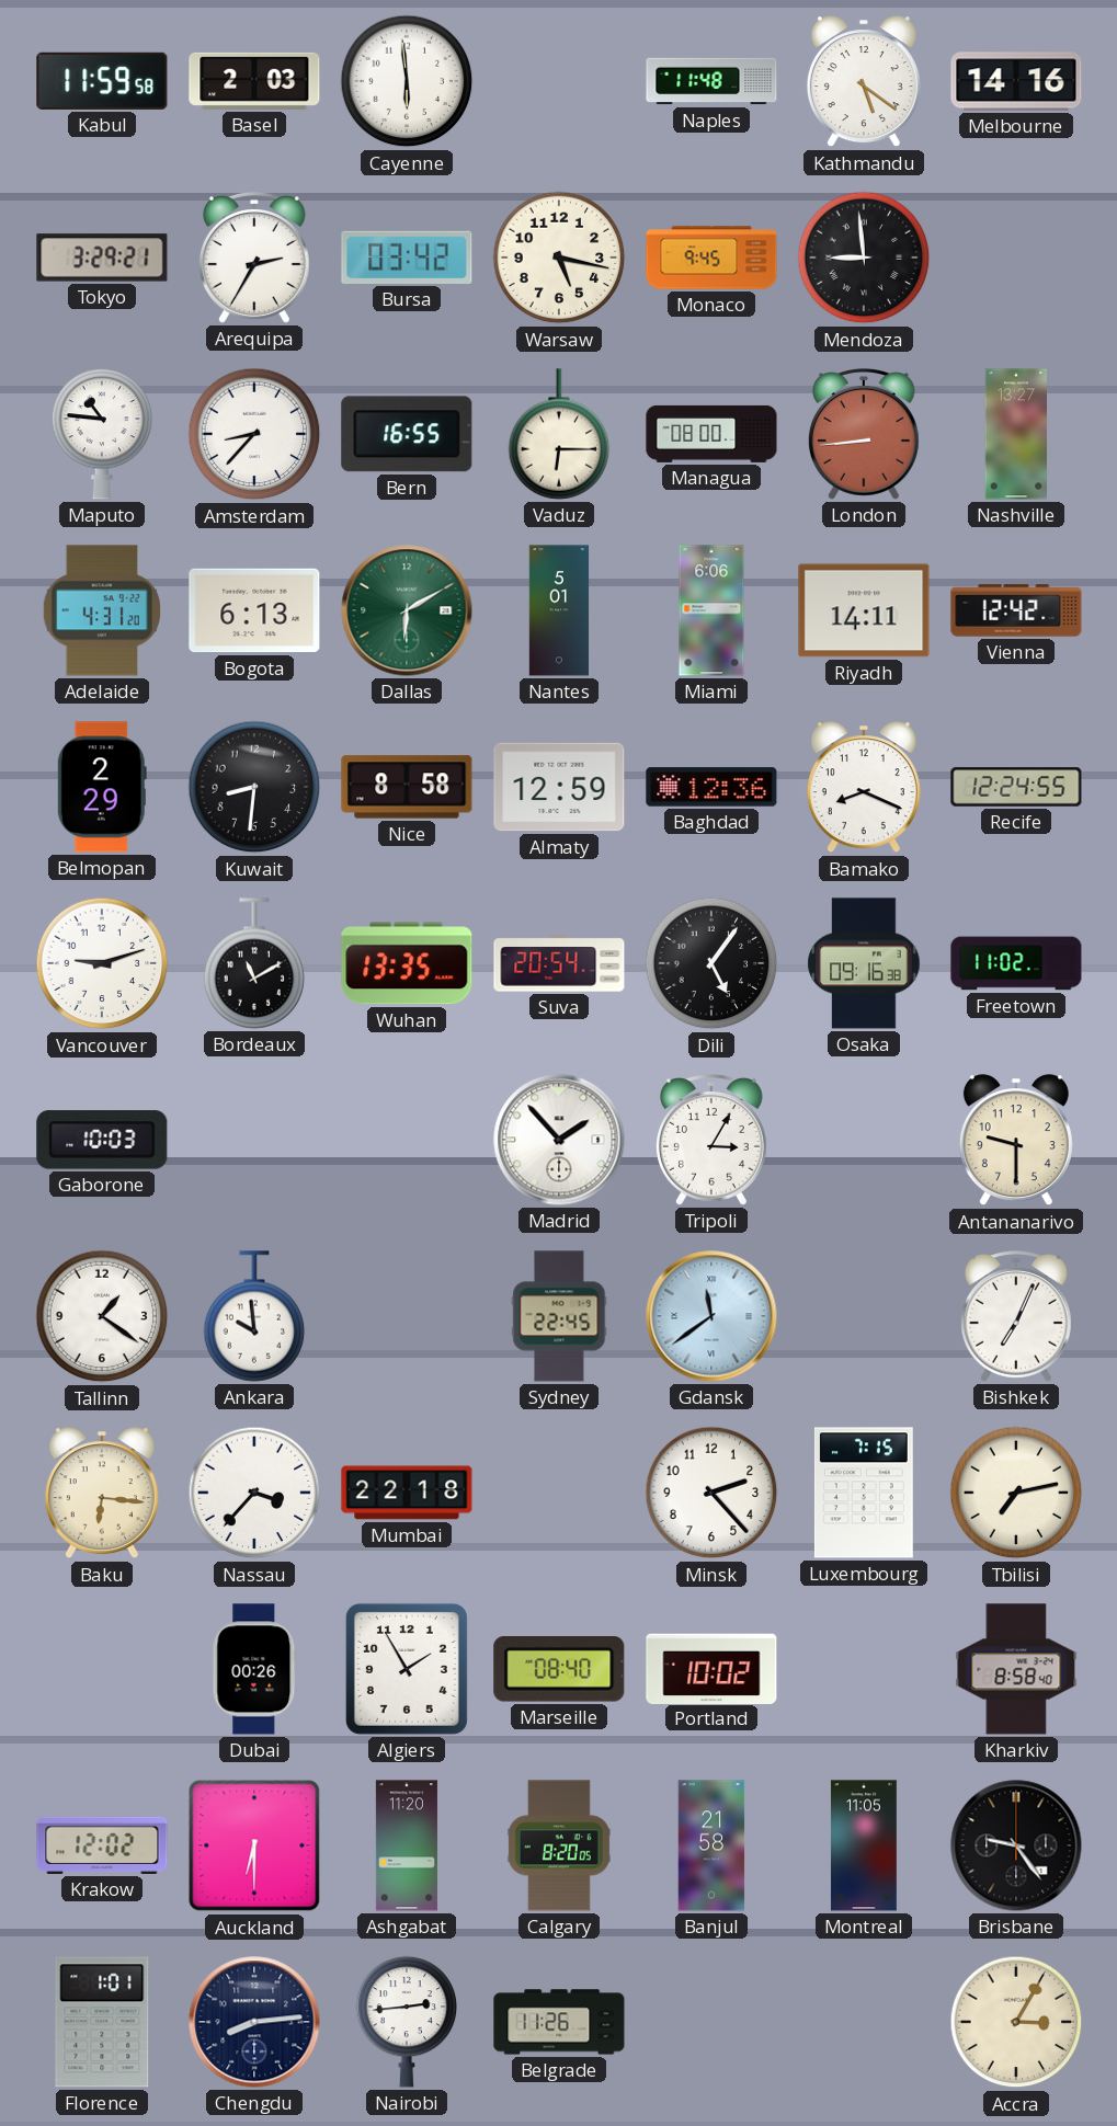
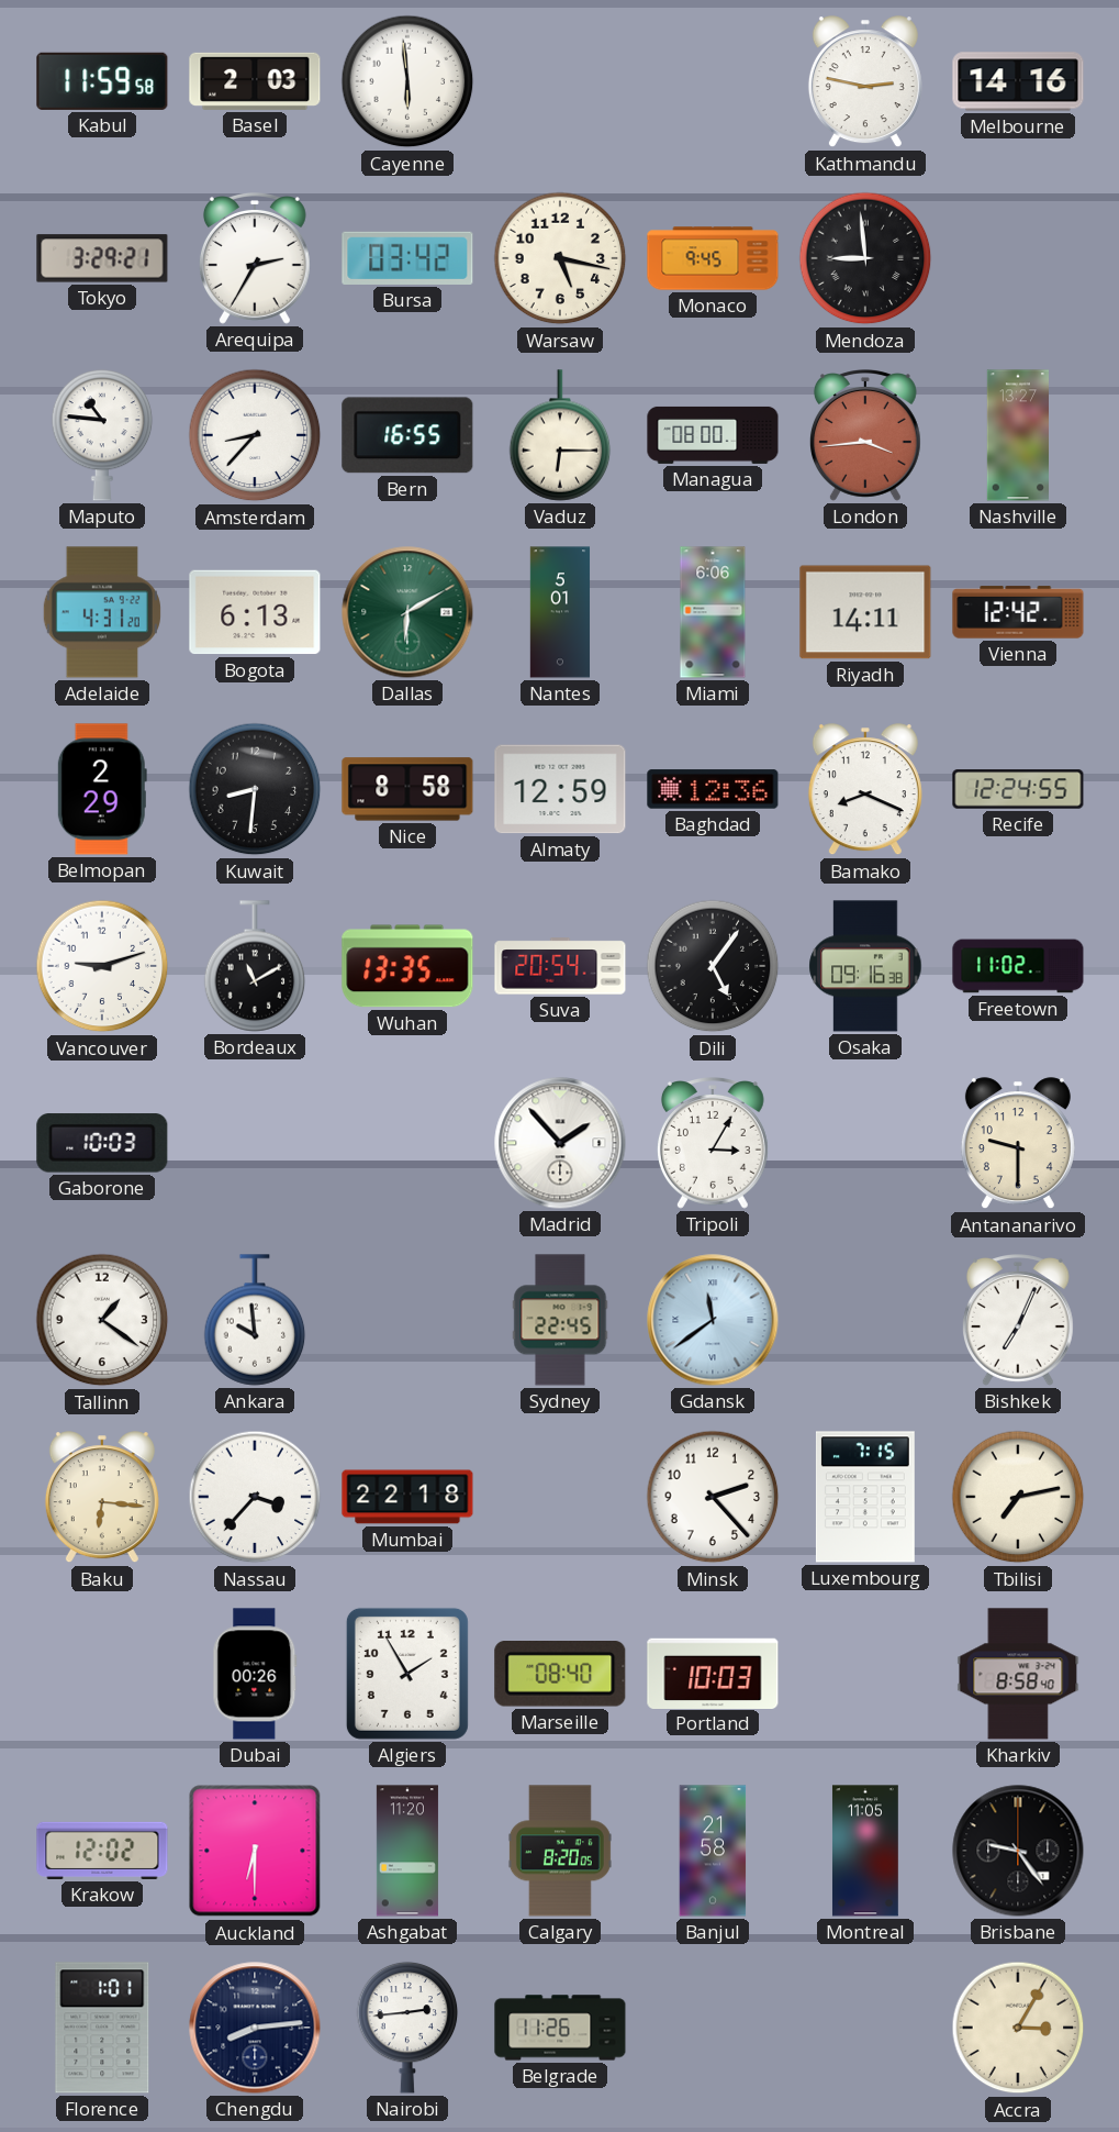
Naples: 11:48 -> none (711, 81)
Kathmandu: 5:21 -> 2:47 (865, 82)
London: 8:44 -> 3:44 (865, 436)
Portland: 10:02 -> 10:03 (713, 1673)
